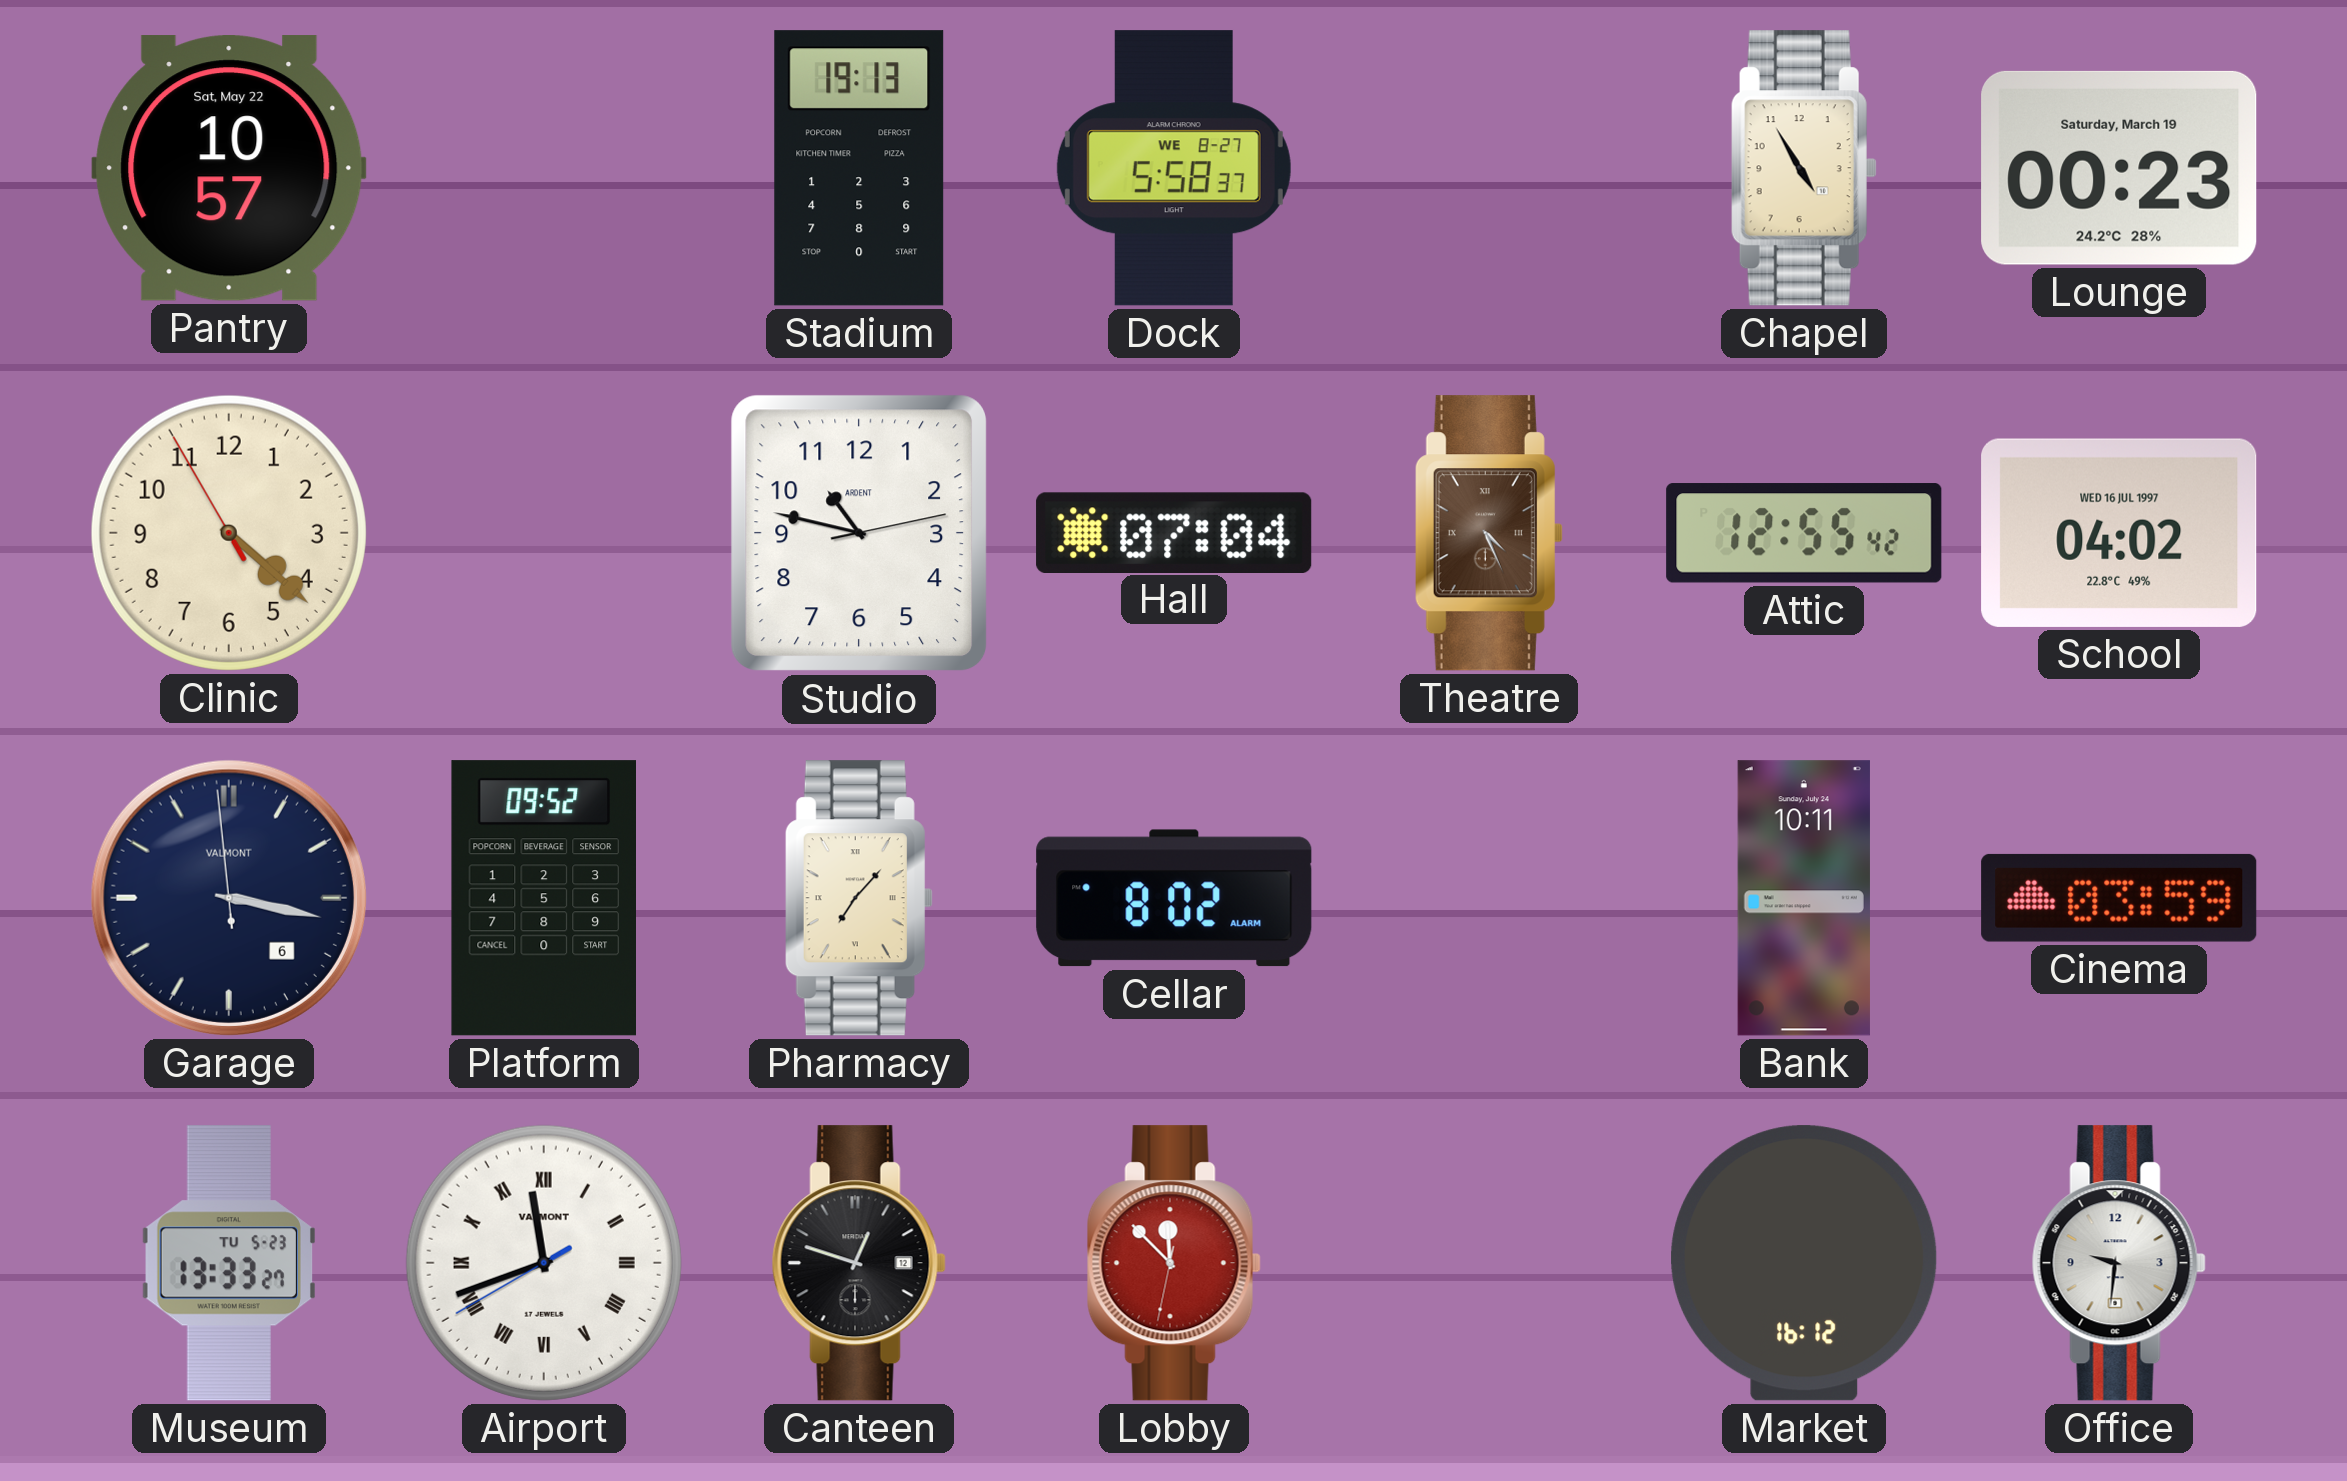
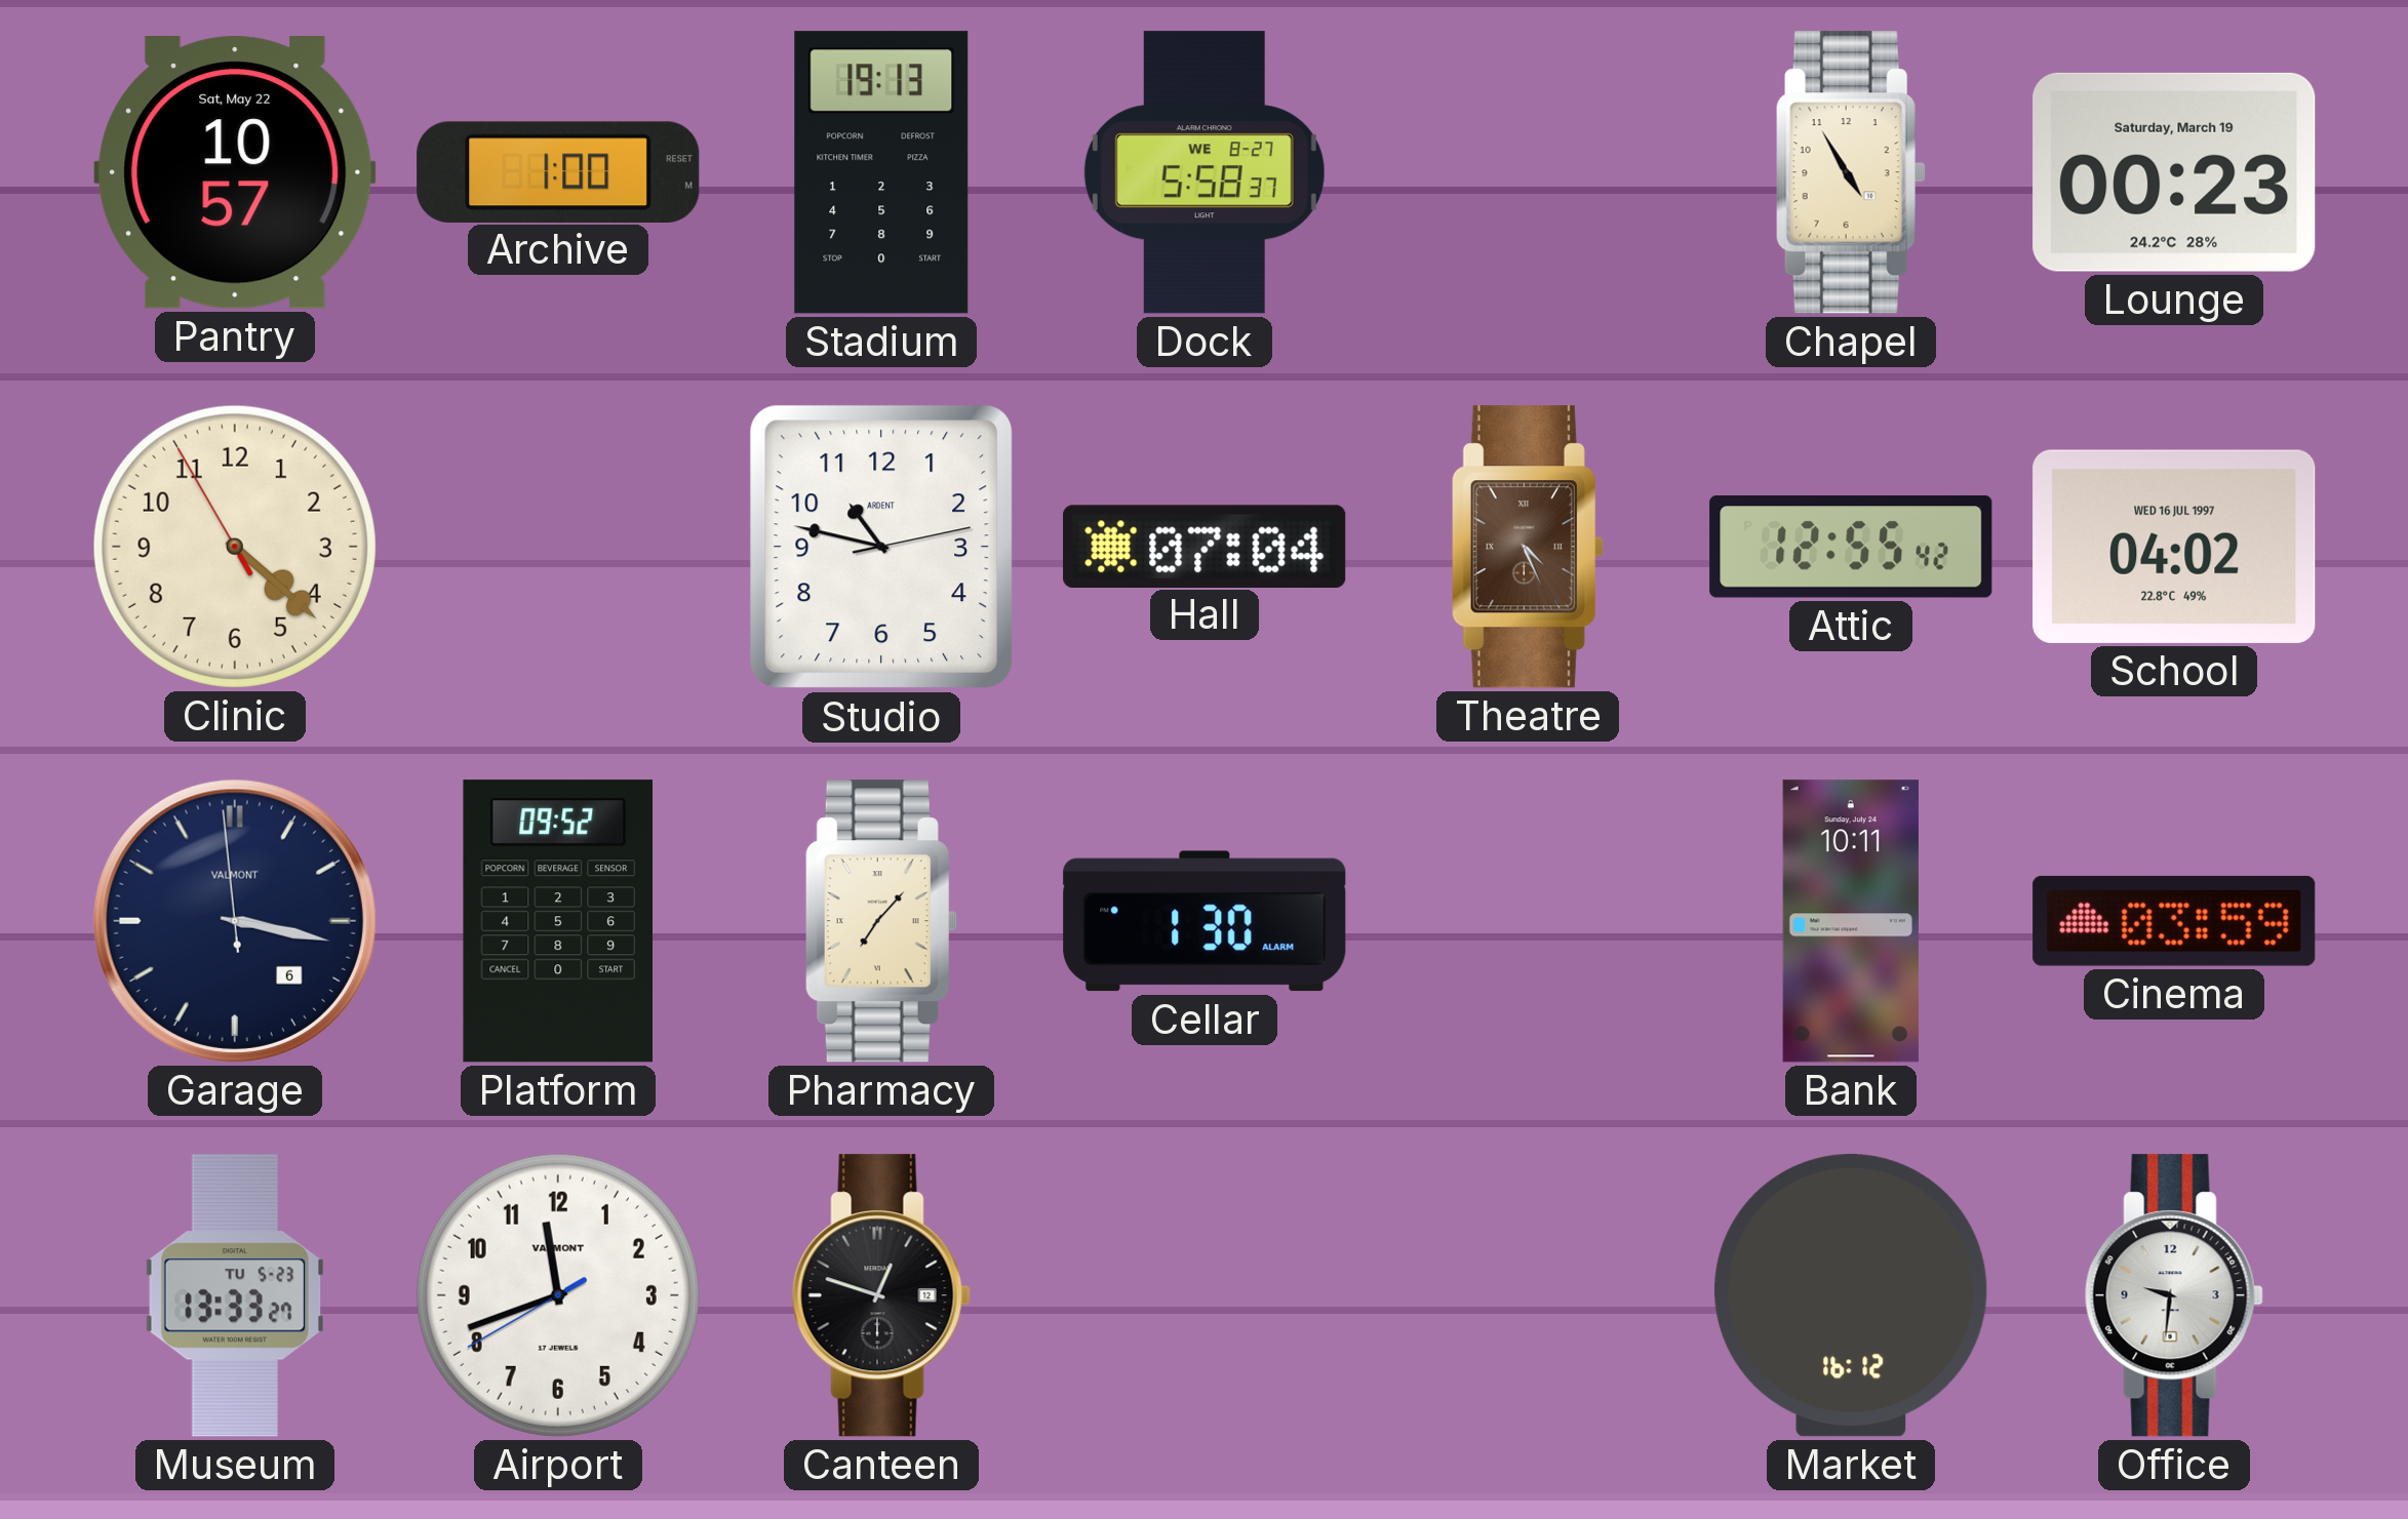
Archive: none -> 1:00 (558, 171)
Cellar: 8:02 -> 1:30 (1205, 921)
Airport numerals: Roman -> Arabic (558, 1295)
Lobby: 11:52 -> none (1174, 1263)
